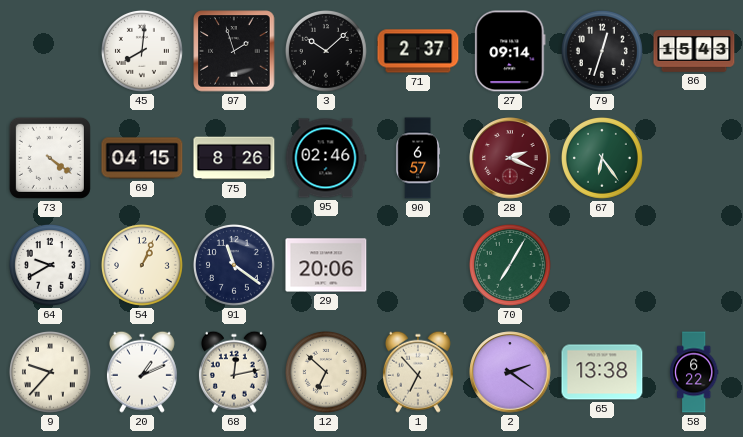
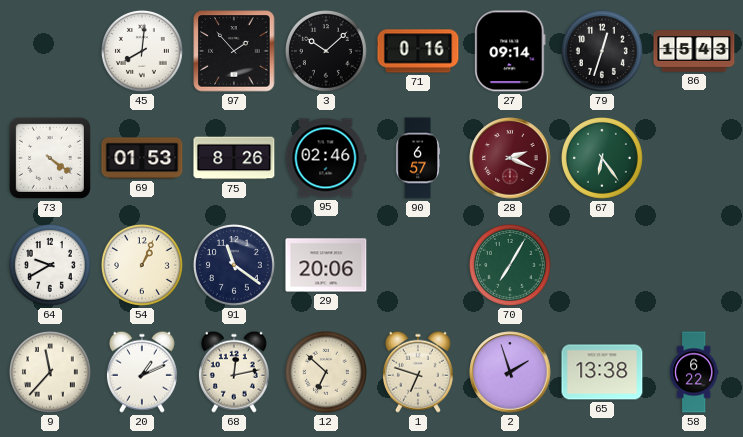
97: 1:57 -> 1:53 (234, 51)
71: 2:37 -> 0:16 (418, 51)
69: 04:15 -> 01:53 (142, 158)
9: 9:37 -> 11:37 (50, 372)
1: 6:53 -> 6:48 (418, 372)
2: 2:21 -> 1:57 (510, 372)
